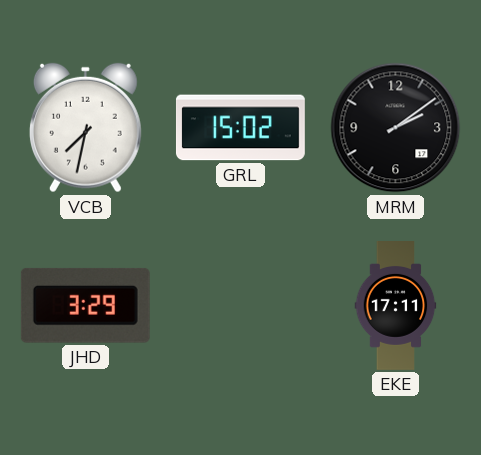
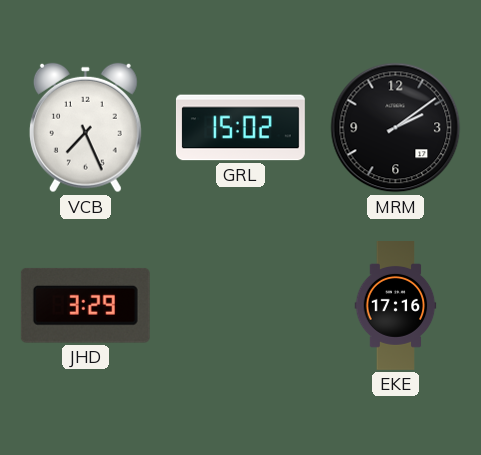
VCB: 7:32 -> 7:26 (85, 128)
EKE: 17:11 -> 17:16 (396, 306)
